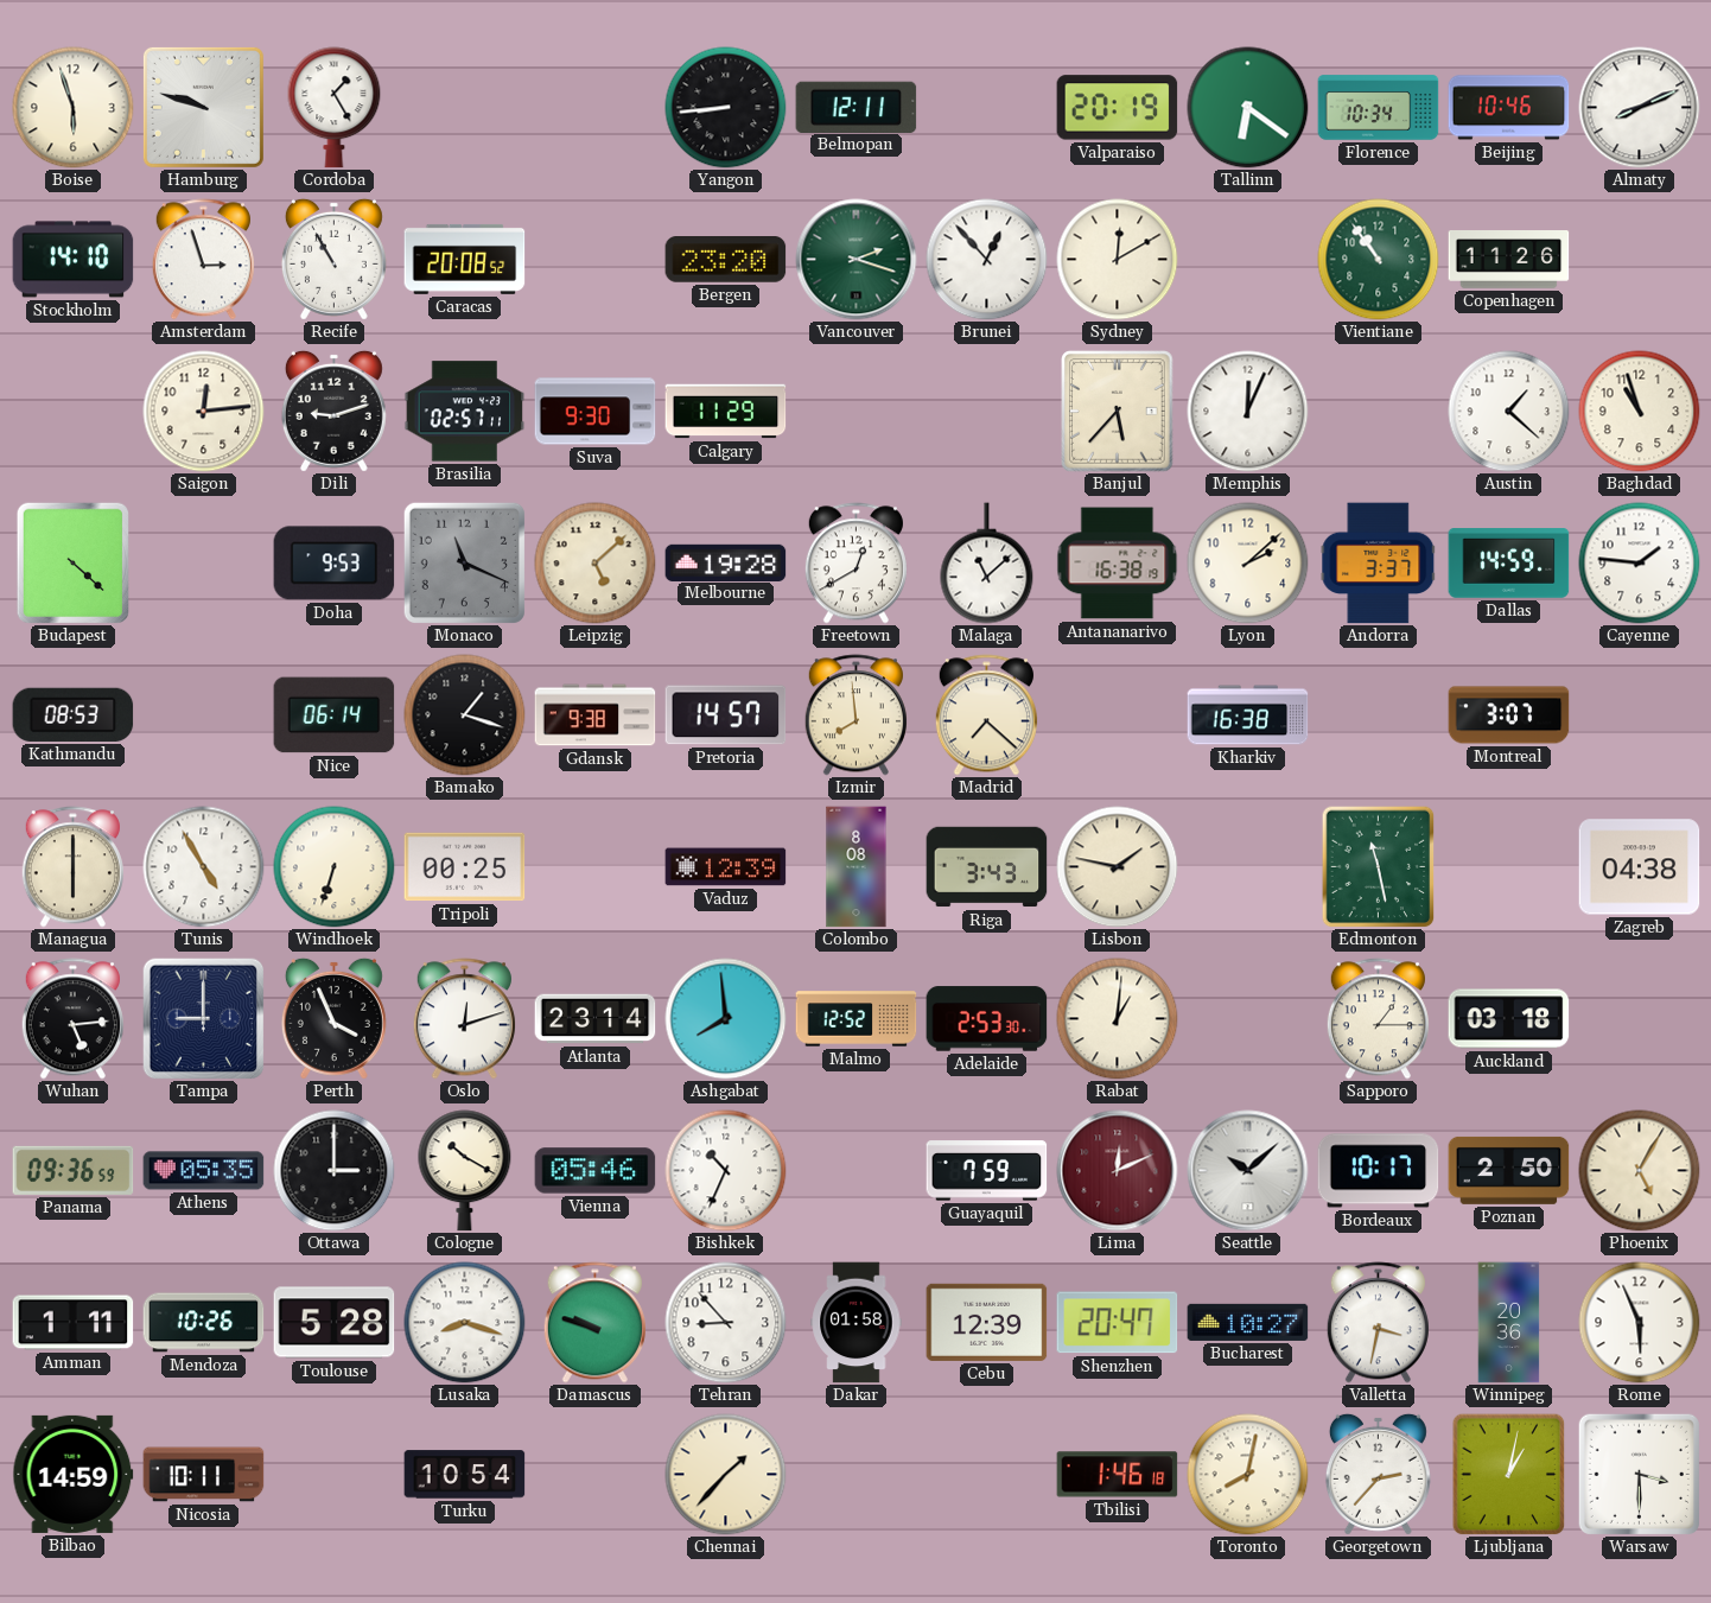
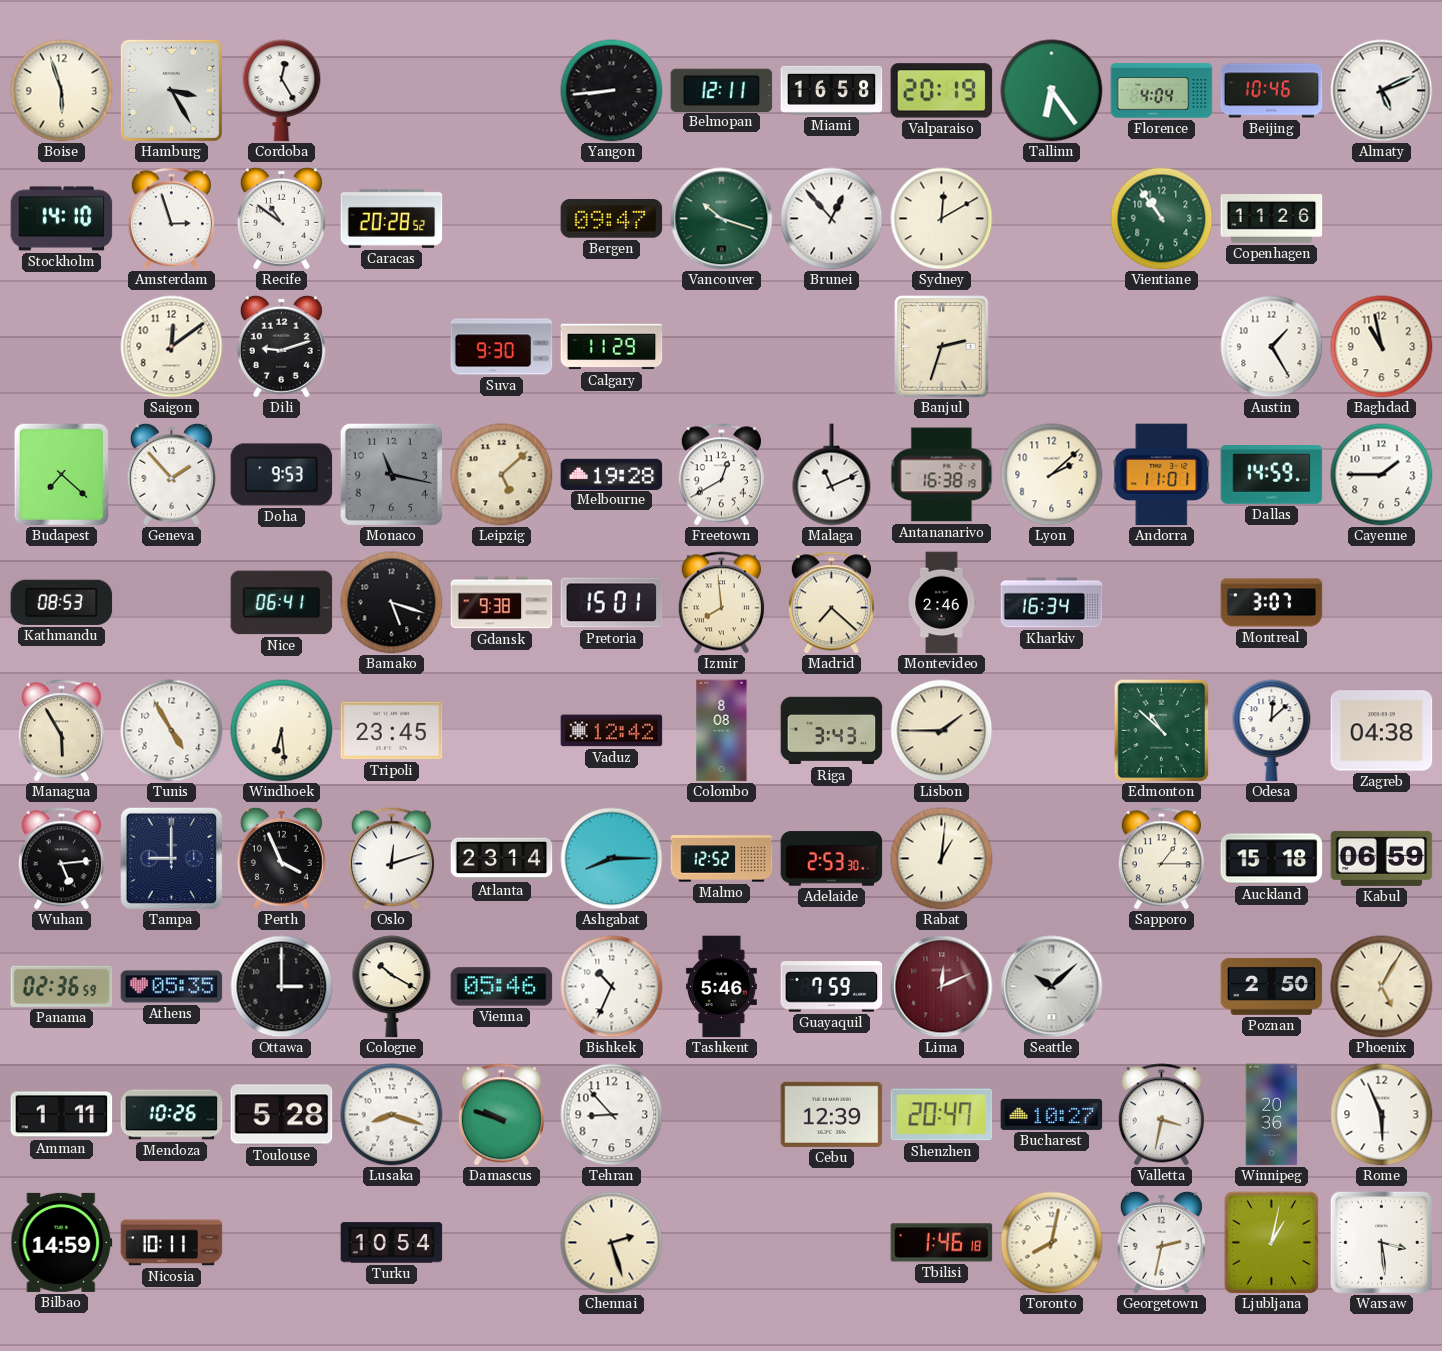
Hamburg: 9:48 -> 3:25 (171, 90)
Cordoba: 1:25 -> 12:25 (282, 91)
Miami: none -> 16:58 (832, 90)
Tallinn: 6:21 -> 6:24 (1052, 91)
Florence: 10:34 -> 4:04 (1162, 91)
Almaty: 8:11 -> 5:11 (1382, 91)
Recife: 10:55 -> 10:51 (281, 218)
Caracas: 20:08 -> 20:28 (392, 218)
Bergen: 23:20 -> 09:47 (612, 219)
Vancouver: 2:18 -> 10:18 (722, 219)
Saigon: 12:14 -> 12:09 (172, 347)
Brasilia: 02:57 -> none (465, 412)
Banjul: 5:37 -> 2:33 (942, 347)
Memphis: 12:04 -> none (1248, 412)
Austin: 1:22 -> 1:25 (1272, 347)
Baghdad: 10:57 -> 10:58 (1382, 347)
Budapest: 4:22 -> 7:22 (61, 474)
Geneva: none -> 1:53 (171, 474)
Monaco: 11:19 -> 11:17 (391, 474)
Malaga: 11:08 -> 11:11 (832, 475)
Andorra: 3:37 -> 11:01 (1162, 475)
Cayenne: 1:46 -> 1:45 (1382, 475)
Nice: 06:14 -> 06:41 (282, 603)
Bamako: 1:18 -> 5:18 (392, 603)
Pretoria: 14:57 -> 15:01 (612, 603)
Montevideo: none -> 2:46 (942, 603)
Kharkiv: 16:38 -> 16:34 (1052, 603)
Managua: 6:00 -> 5:55 (61, 731)
Windhoek: 6:33 -> 6:29 (282, 731)
Tripoli: 00:25 -> 23:45 (392, 731)
Vaduz: 12:39 -> 12:42 (612, 731)
Lisbon: 1:47 -> 1:45 (942, 731)
Edmonton: 11:28 -> 10:52 (1162, 730)
Odesa: none -> 12:08 (1272, 731)
Ashgabat: 7:59 -> 8:15 (612, 859)
Auckland: 03:18 -> 15:18 (1272, 859)
Kabul: none -> 06:59 (1382, 858)
Panama: 09:36 -> 02:36 (62, 986)
Tashkent: none -> 5:46 (721, 987)
Bordeaux: 10:17 -> none (1379, 1171)
Dakar: 01:58 -> none (857, 1323)
Chennai: 1:37 -> 2:27 (612, 1243)
Georgetown: 2:37 -> 2:32 (1161, 1242)
Warsaw: 3:30 -> 3:29 (1381, 1242)
